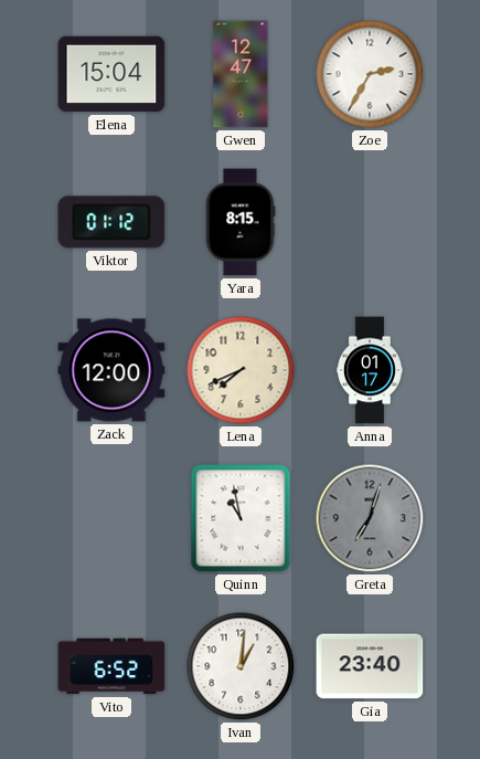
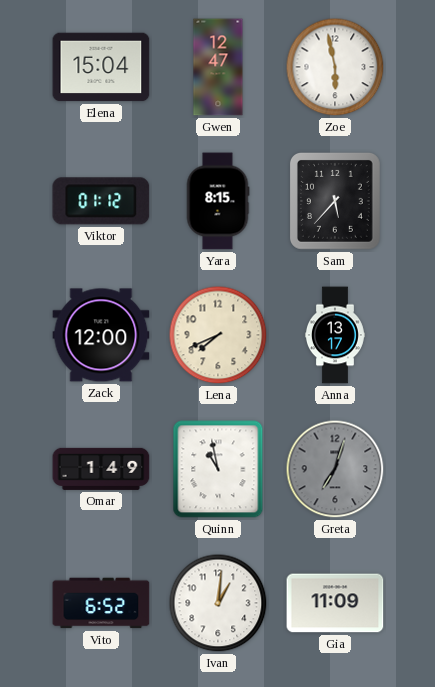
Zoe: 2:35 -> 5:58 (335, 67)
Sam: none -> 5:37 (335, 201)
Anna: 01:17 -> 13:17 (335, 335)
Omar: none -> 1:49 (101, 469)
Gia: 23:40 -> 11:09 (335, 603)
